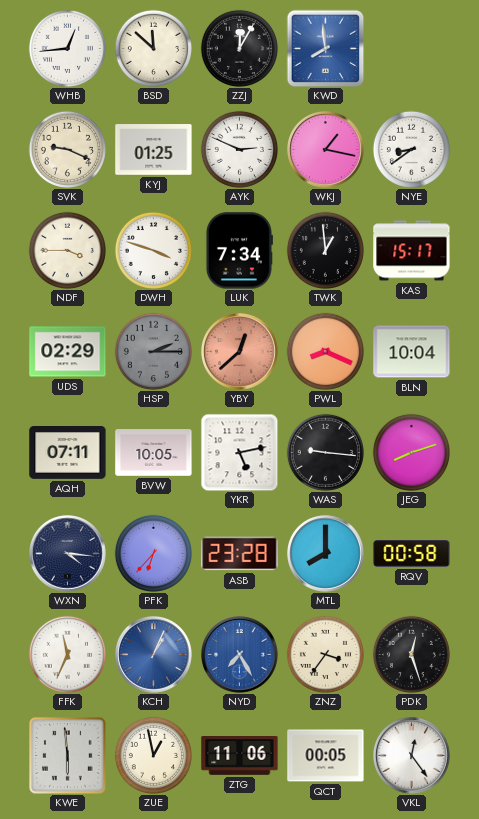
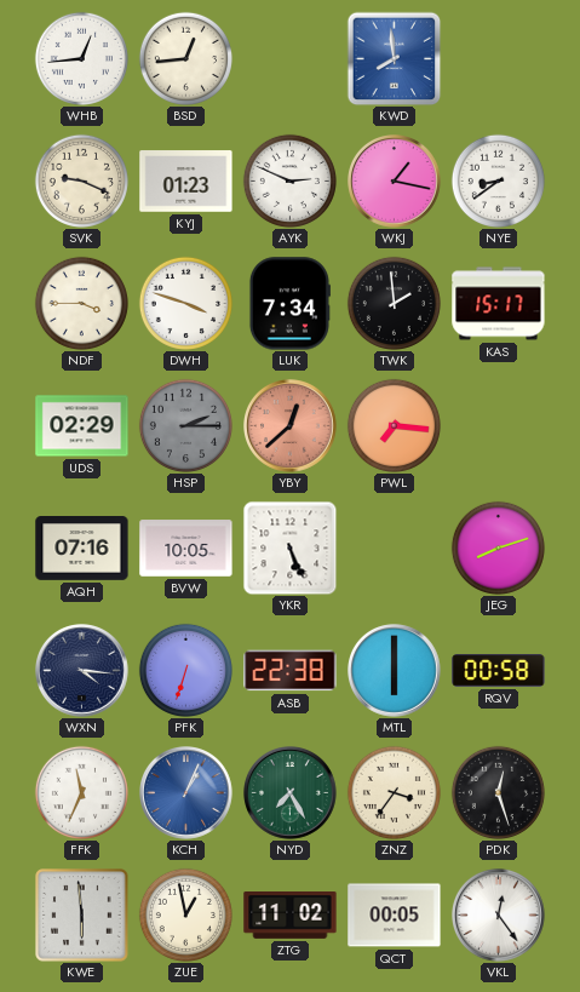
BSD: 11:52 -> 12:44 (185, 58)
ZZJ: 12:05 -> none (239, 48)
KYJ: 01:25 -> 01:23 (186, 182)
TWK: 12:59 -> 1:59 (394, 303)
PWL: 8:19 -> 7:16 (394, 425)
BLN: 10:04 -> none (412, 352)
AQH: 07:11 -> 07:16 (82, 549)
YKR: 5:13 -> 5:26 (289, 547)
WAS: 9:16 -> none (325, 452)
PFK: 6:37 -> 6:33 (185, 670)
ASB: 23:28 -> 22:38 (291, 671)
MTL: 8:00 -> 6:00 (395, 671)
NYD dial: blue -> green (291, 793)
ZTG: 11:06 -> 11:02 (291, 916)
